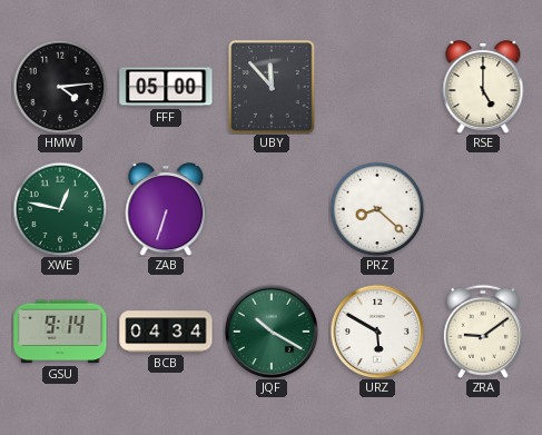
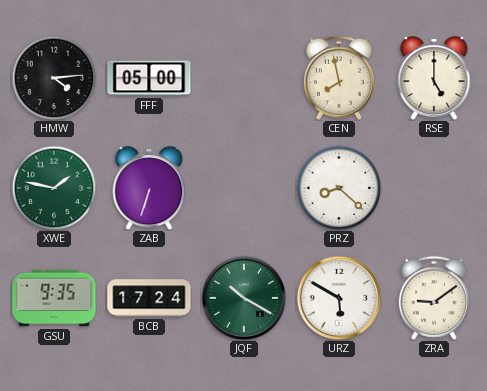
UBY: 11:53 -> none (272, 87)
CEN: none -> 7:58 (339, 78)
XWE: 12:47 -> 1:47 (54, 188)
GSU: 9:14 -> 9:35 (54, 298)
BCB: 04:34 -> 17:24 (149, 298)
